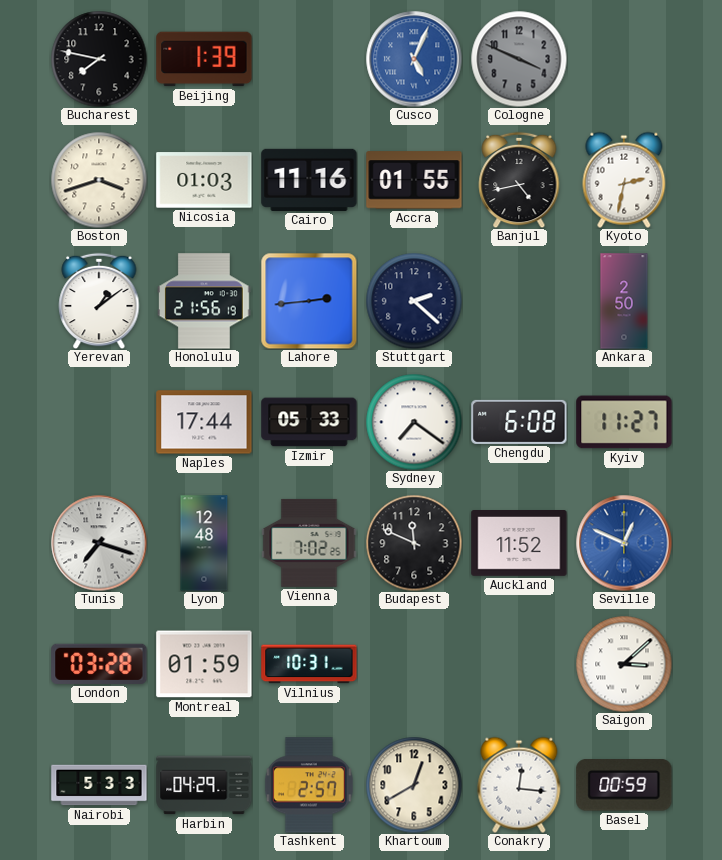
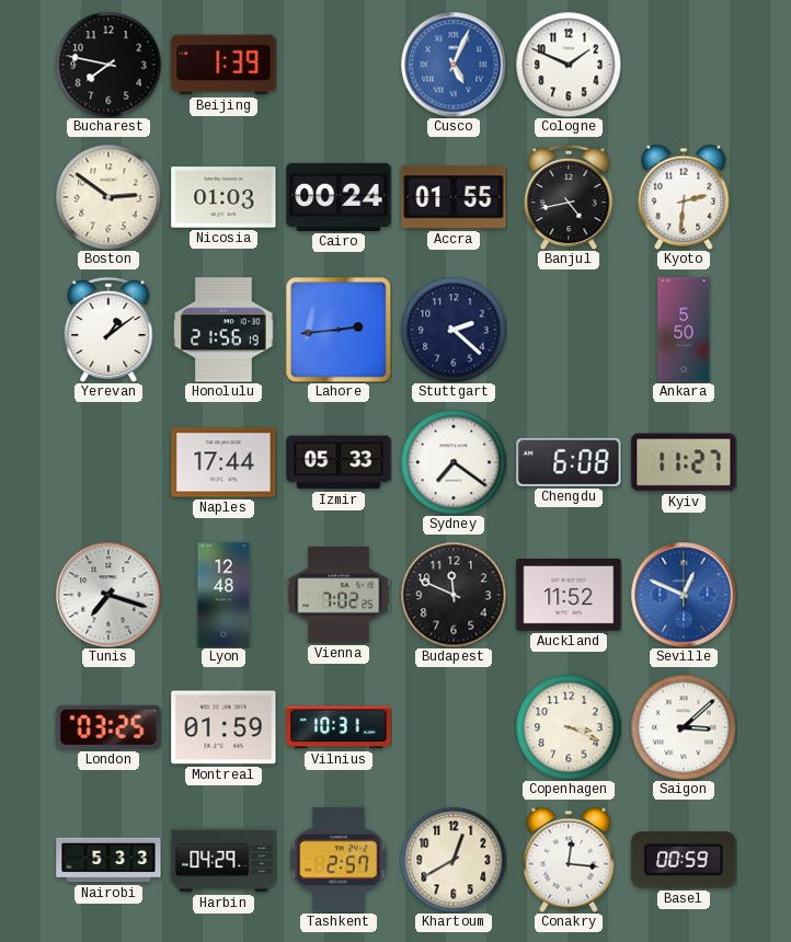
Cologne: 3:49 -> 1:49 (569, 65)
Cologne dial: grey -> white (569, 65)
Boston: 3:42 -> 2:51 (108, 197)
Cairo: 11:16 -> 00:24 (339, 197)
Kyoto: 2:32 -> 2:31 (684, 197)
Ankara: 2:50 -> 5:50 (684, 330)
London: 03:28 -> 03:25 (108, 727)
Copenhagen: none -> 3:19 (569, 727)
